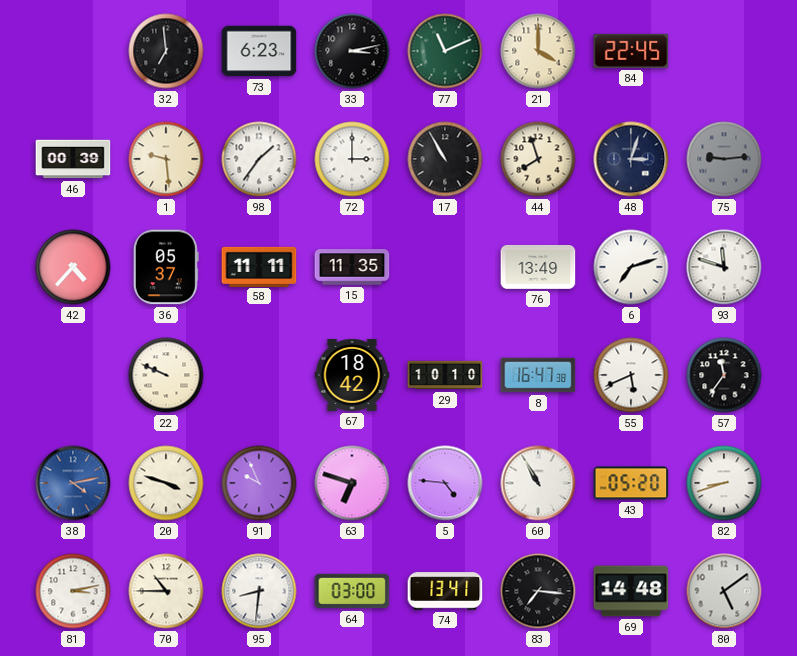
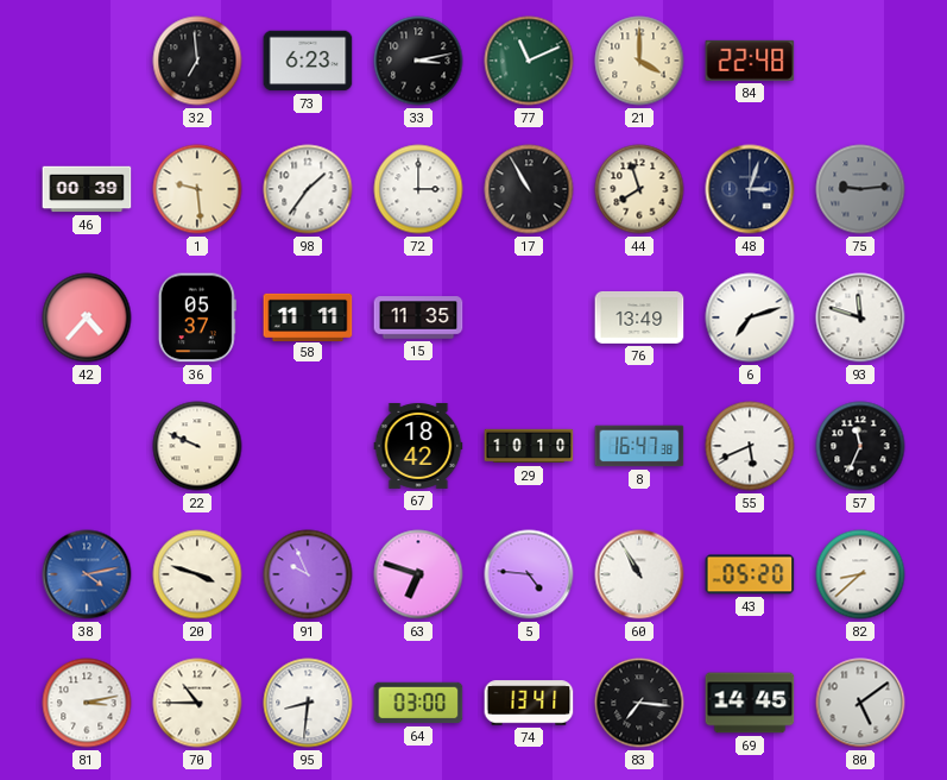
84: 22:45 -> 22:48 (750, 61)
57: 11:36 -> 11:34 (860, 446)
82: 8:42 -> 8:38 (860, 574)
69: 14:48 -> 14:45 (750, 703)
